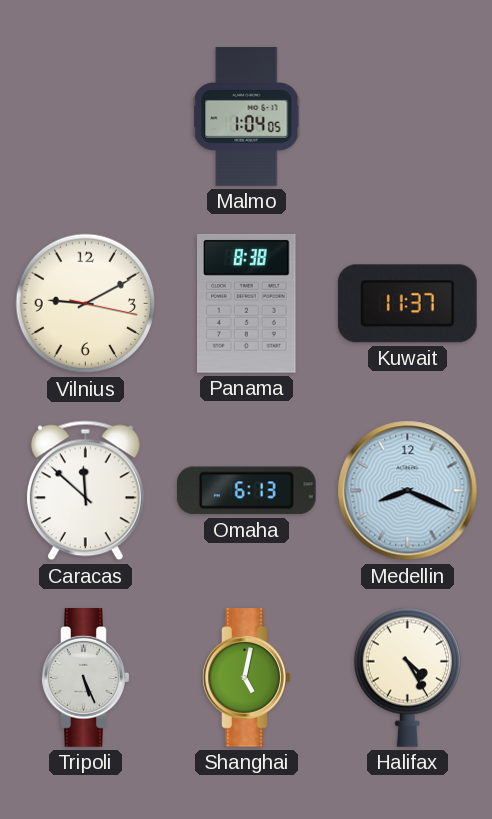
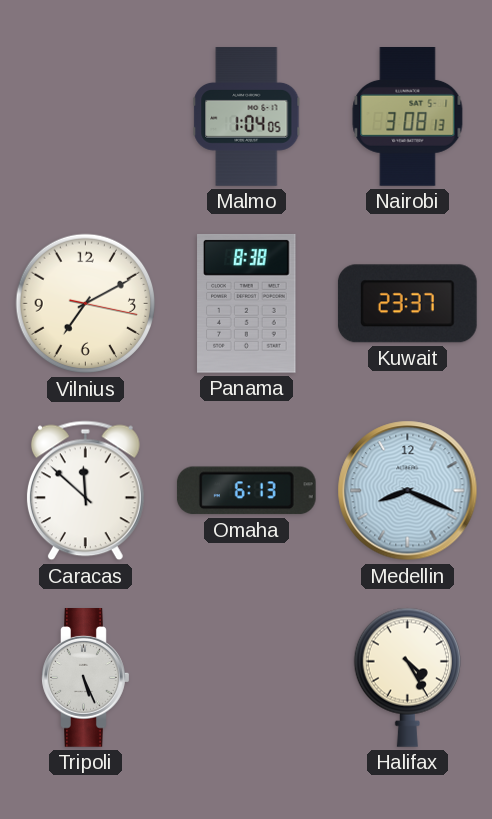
Nairobi: none -> 3:08 (408, 117)
Vilnius: 9:10 -> 7:10 (86, 304)
Kuwait: 11:37 -> 23:37 (407, 304)
Shanghai: 5:02 -> none (247, 678)
